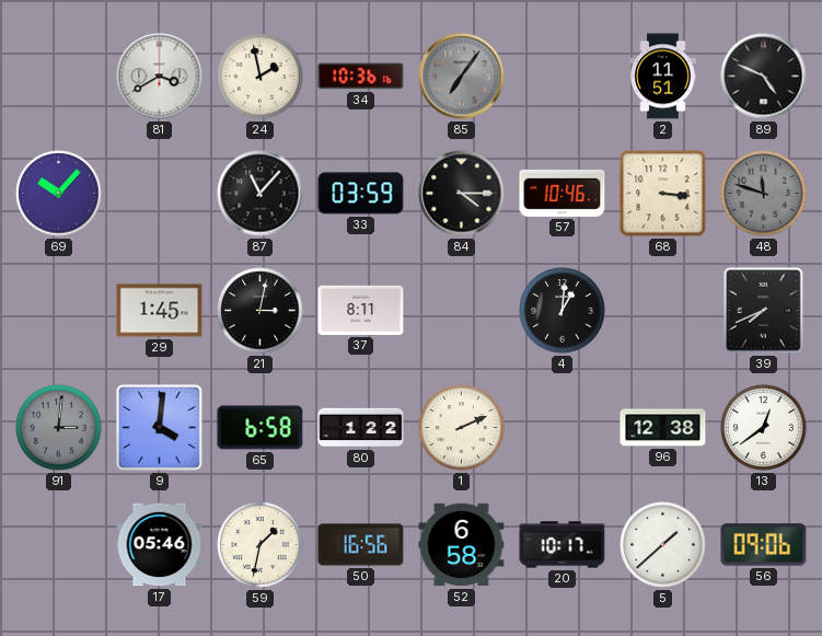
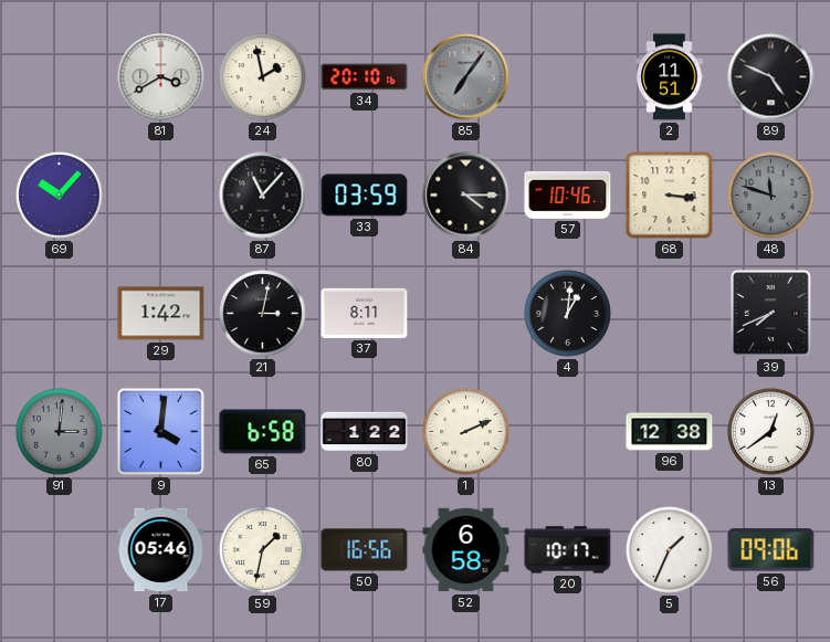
34: 10:36 -> 20:10 (365, 77)
29: 1:45 -> 1:42 (161, 314)
5: 1:38 -> 1:34 (670, 550)
